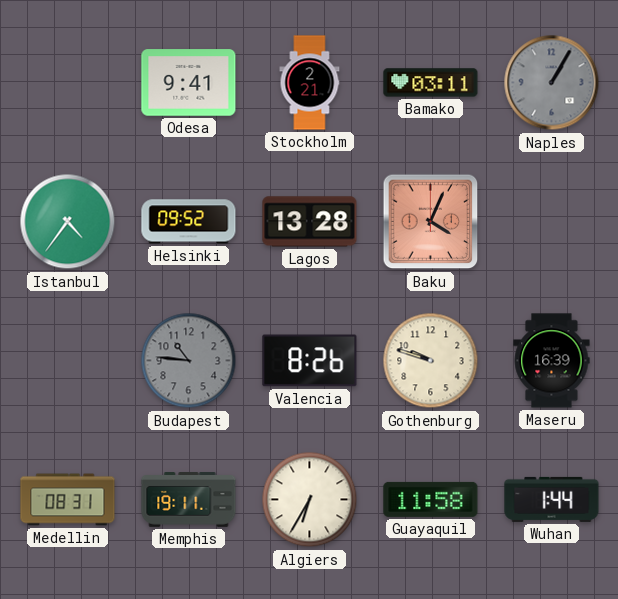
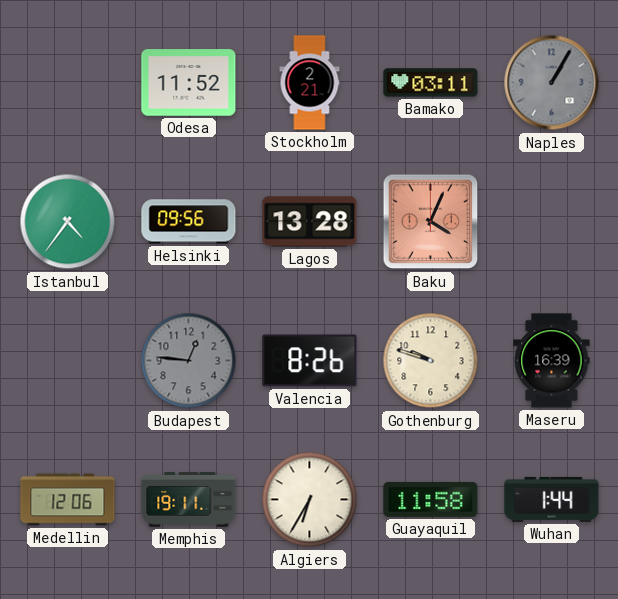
Odesa: 9:41 -> 11:52 (189, 83)
Helsinki: 09:52 -> 09:56 (189, 222)
Budapest: 10:46 -> 12:46 (189, 361)
Medellin: 08:31 -> 12:06 (68, 500)
